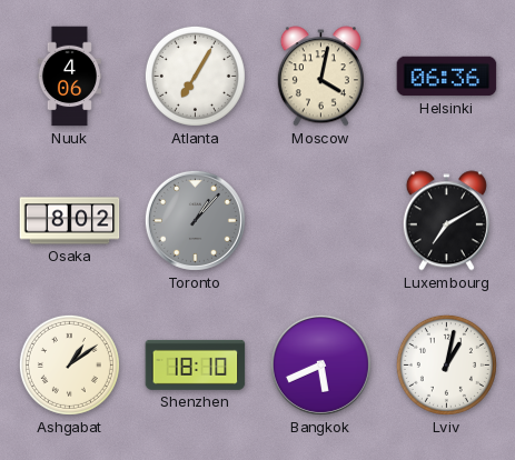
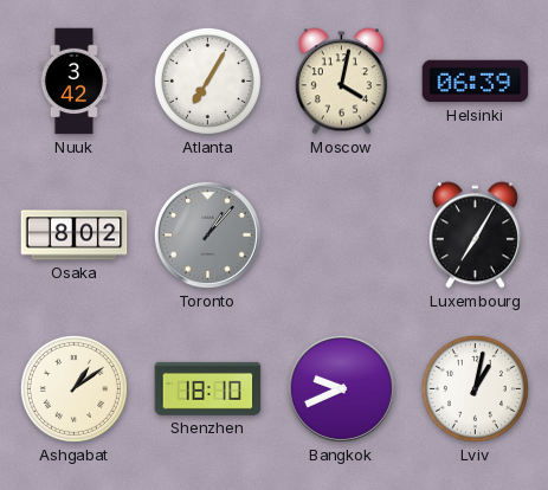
Nuuk: 4:06 -> 3:42 (73, 82)
Helsinki: 06:36 -> 06:39 (476, 82)
Luxembourg: 7:10 -> 7:05 (475, 236)
Bangkok: 5:41 -> 9:41 (341, 388)
